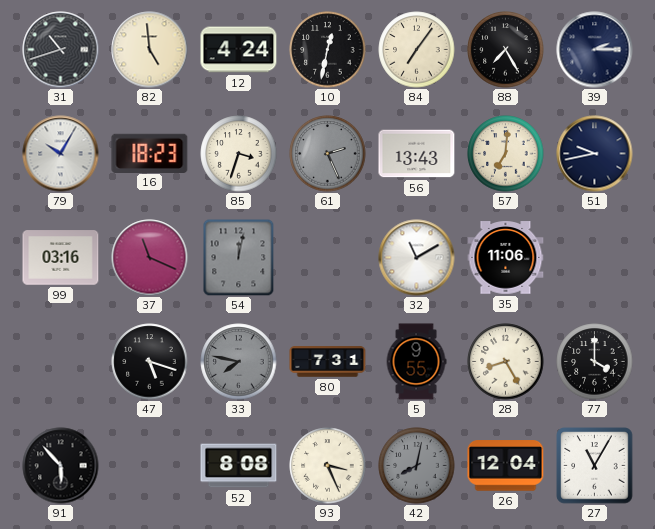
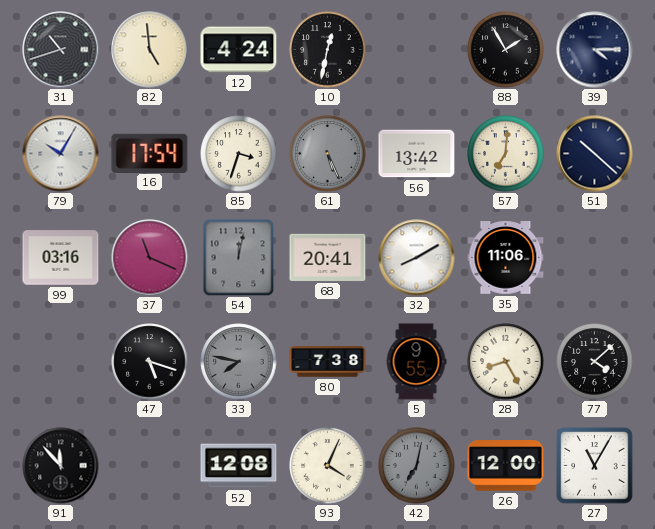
84: 7:06 -> none (417, 50)
88: 7:25 -> 1:55 (506, 50)
39: 2:15 -> 4:15 (595, 50)
16: 18:23 -> 17:54 (150, 153)
61: 2:26 -> 5:26 (328, 154)
56: 13:43 -> 13:42 (417, 154)
51: 9:43 -> 10:22 (595, 154)
68: none -> 20:41 (328, 257)
32: 11:10 -> 8:10 (417, 258)
80: 7:31 -> 7:38 (328, 362)
77: 4:00 -> 4:08 (595, 362)
91: 5:53 -> 11:53 (61, 466)
52: 8:08 -> 12:08 (239, 466)
93: 3:26 -> 4:04 (328, 466)
42: 8:02 -> 7:02 (417, 466)
26: 12:04 -> 12:00 (506, 466)
